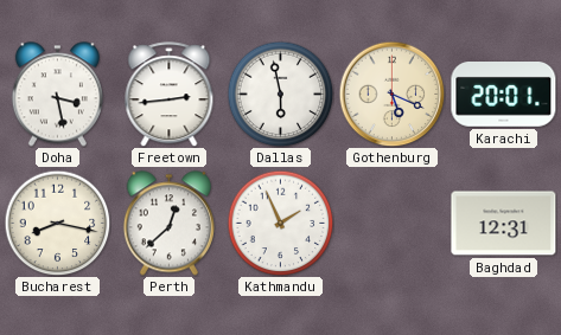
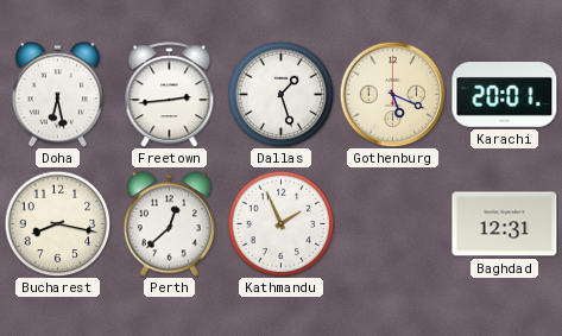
Doha: 3:28 -> 6:28 (57, 95)
Dallas: 5:58 -> 1:27 (280, 94)
